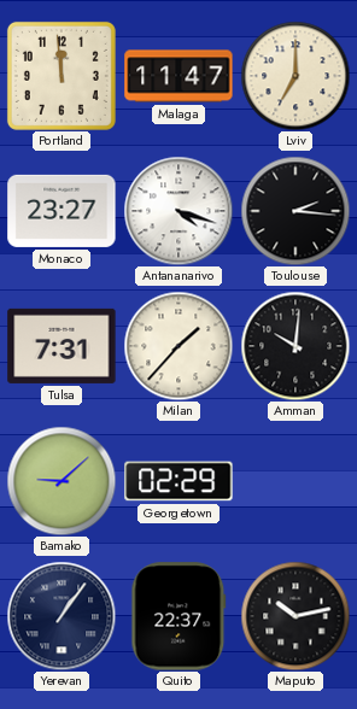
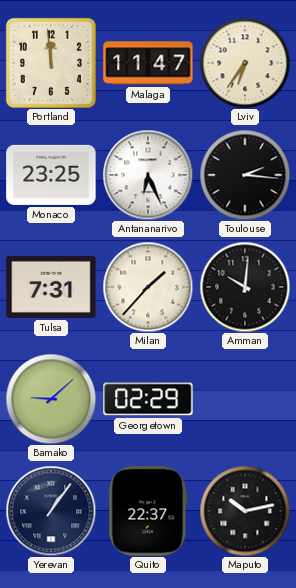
Lviv: 7:00 -> 6:36 (245, 63)
Monaco: 23:27 -> 23:25 (51, 175)
Antananarivo: 4:18 -> 6:26 (148, 175)
